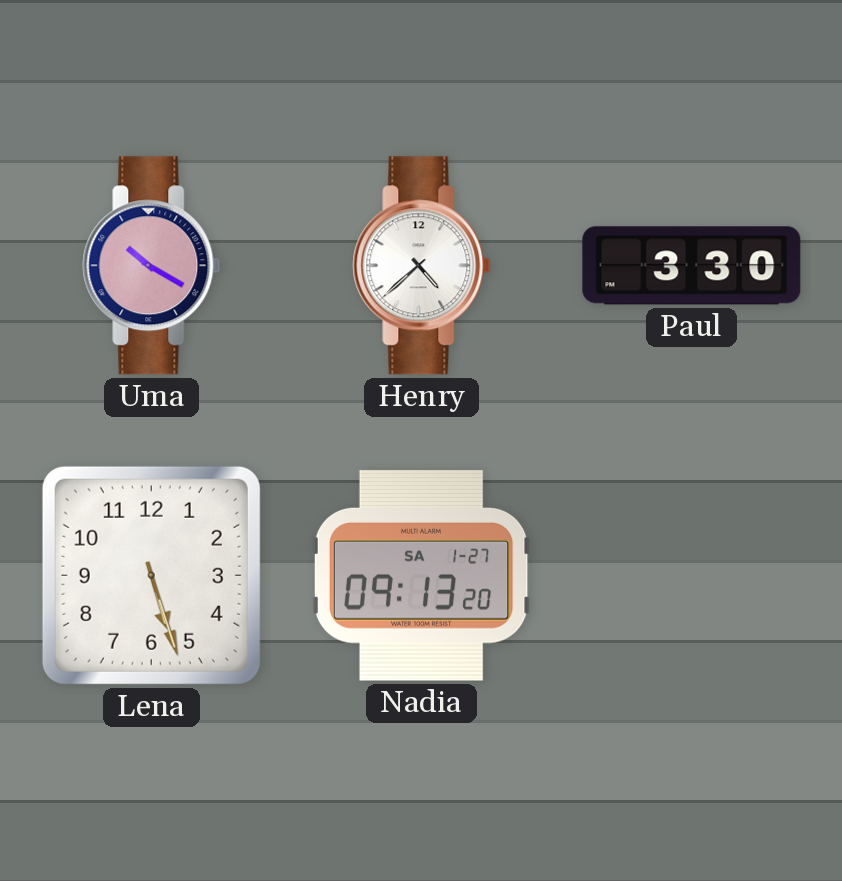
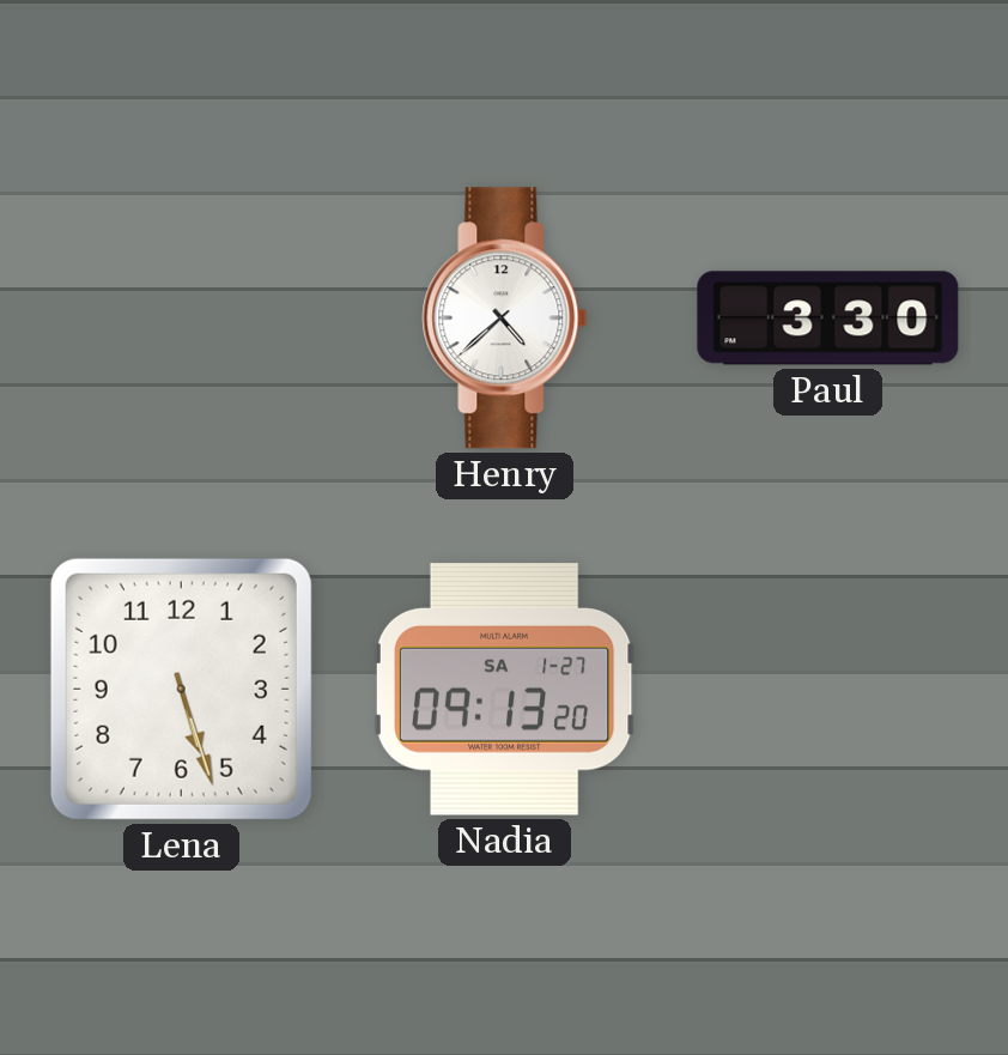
Uma: 10:20 -> none (152, 266)
